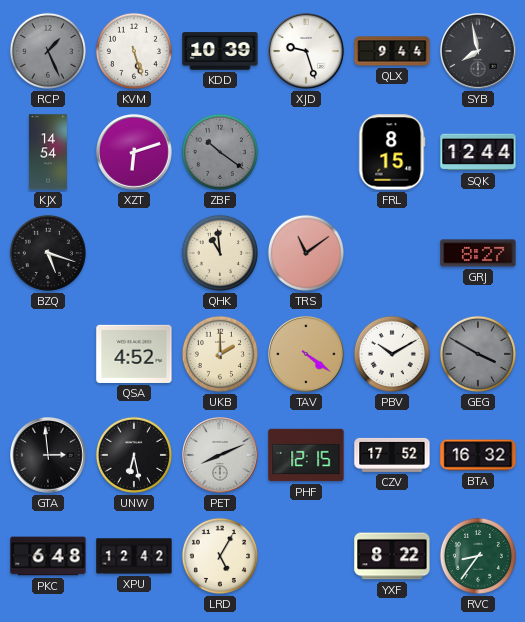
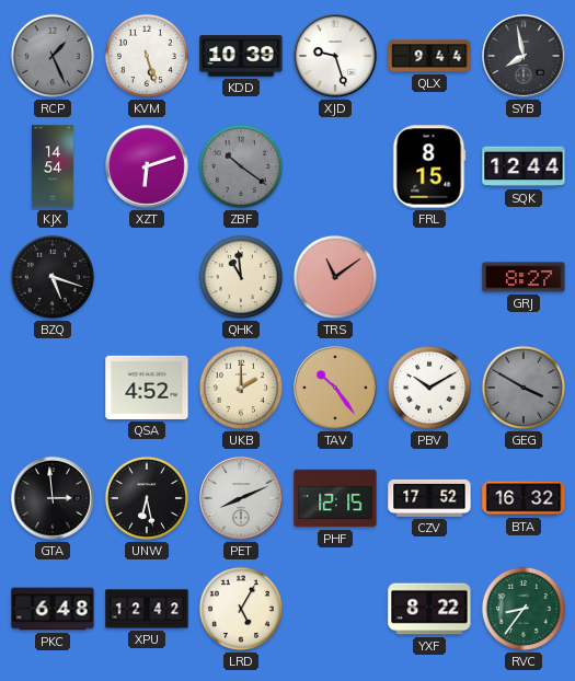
TAV: 4:21 -> 10:24 (335, 388)
